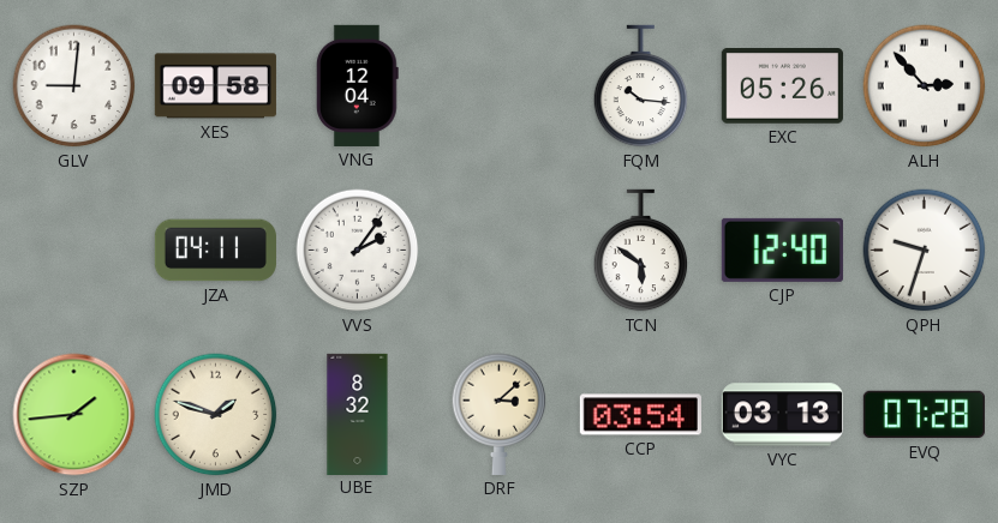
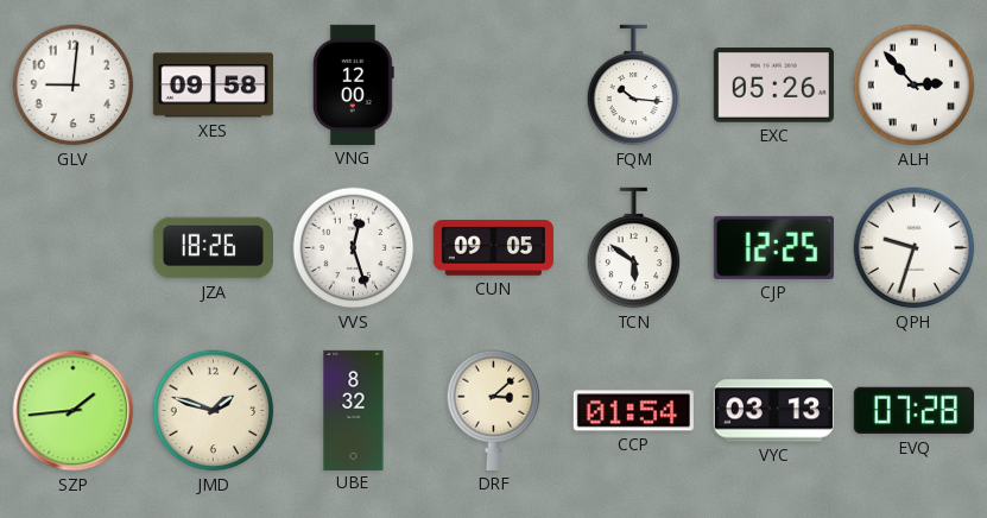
VNG: 12:04 -> 12:00 (353, 84)
JZA: 04:11 -> 18:26 (213, 248)
VVS: 2:06 -> 12:27 (354, 248)
CUN: none -> 09:05 (493, 248)
CJP: 12:40 -> 12:25 (773, 247)
CCP: 03:54 -> 01:54 (633, 411)
